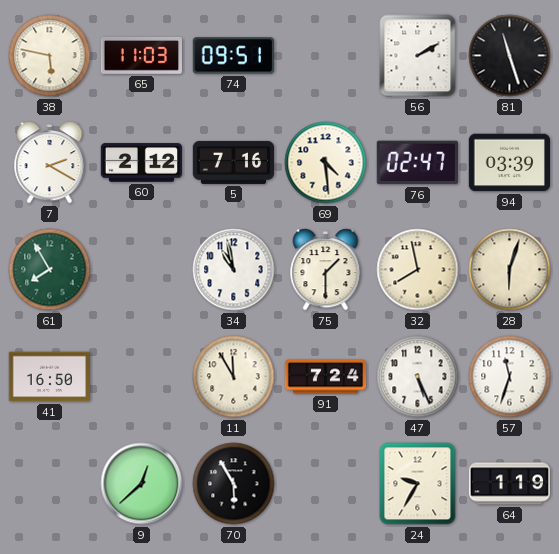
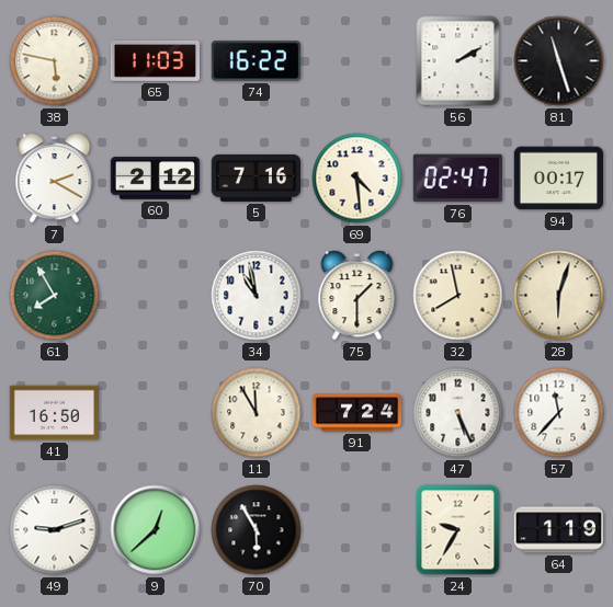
74: 09:51 -> 16:22 (256, 61)
94: 03:39 -> 00:17 (558, 179)
57: 11:33 -> 11:37 (559, 413)
49: none -> 9:12 (55, 530)
